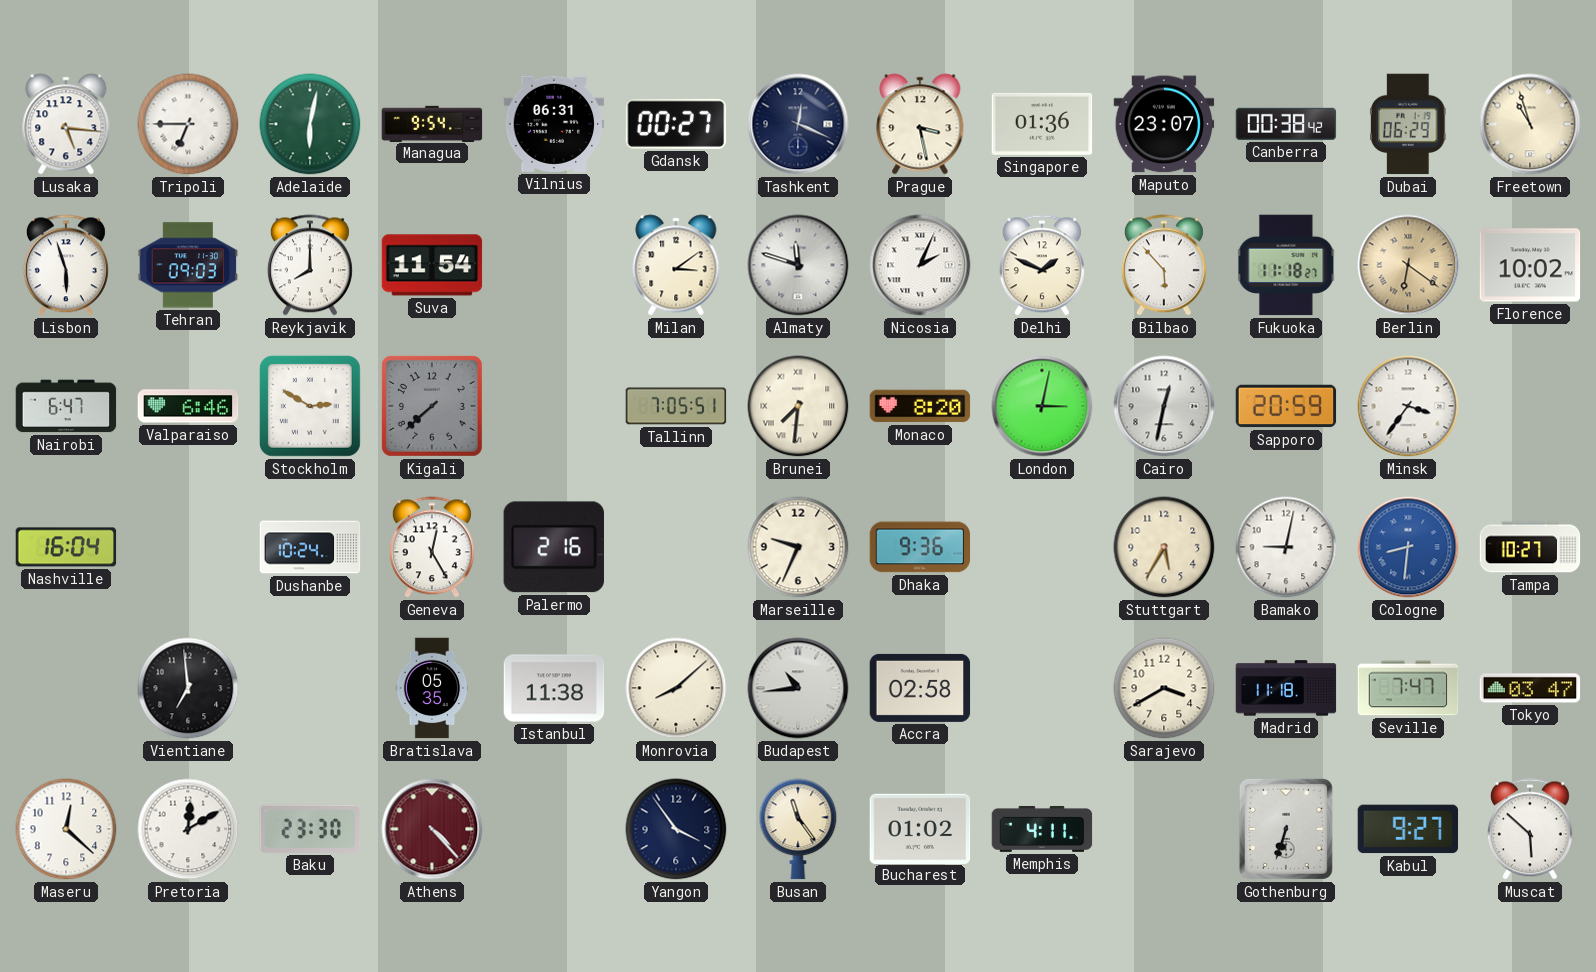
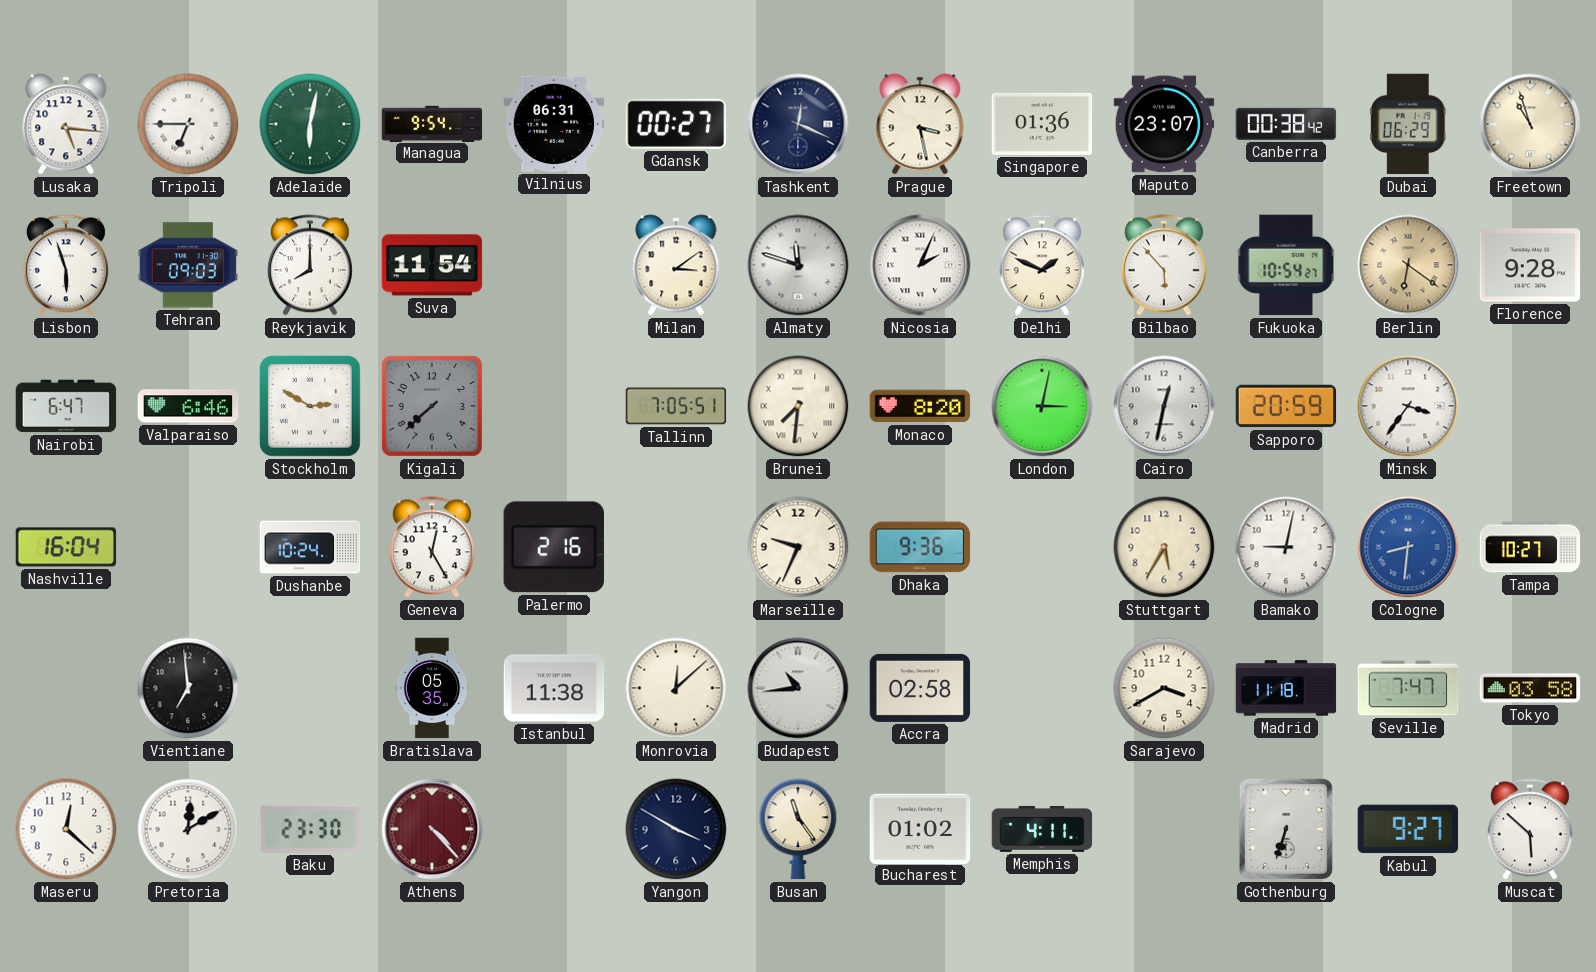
Fukuoka: 11:18 -> 10:54 (1286, 265)
Florence: 10:02 -> 9:28 (1530, 265)
Monrovia: 8:08 -> 12:08 (676, 688)
Tokyo: 03:47 -> 03:58 (1530, 688)
Yangon: 3:54 -> 3:50 (676, 829)
